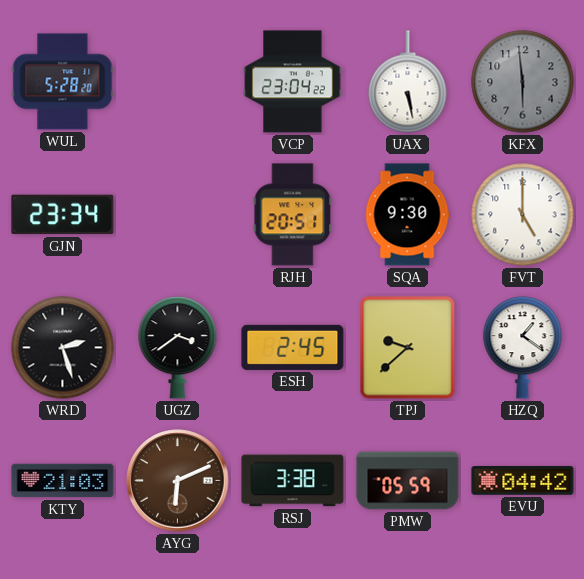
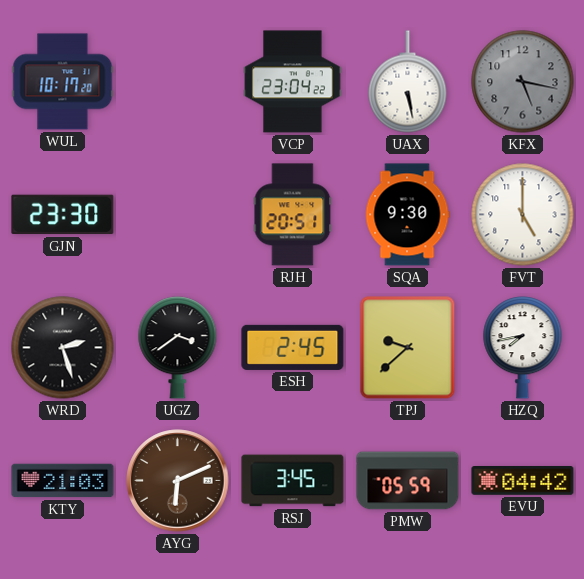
WUL: 5:28 -> 10:17 (63, 82)
KFX: 5:59 -> 5:17 (523, 82)
GJN: 23:34 -> 23:30 (63, 215)
HZQ: 1:21 -> 7:43 (523, 348)
RSJ: 3:38 -> 3:45 (293, 481)
